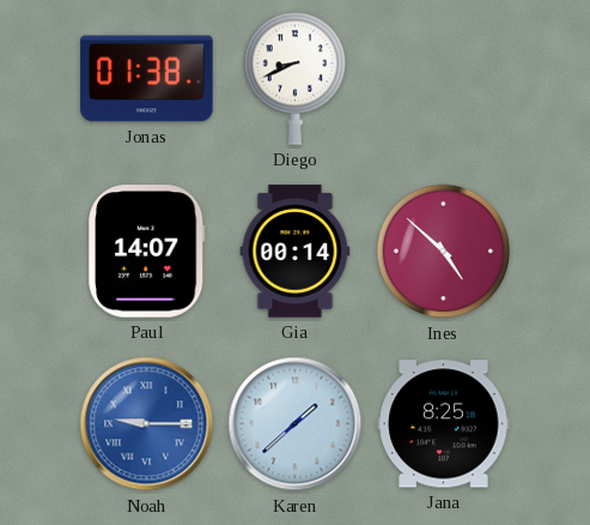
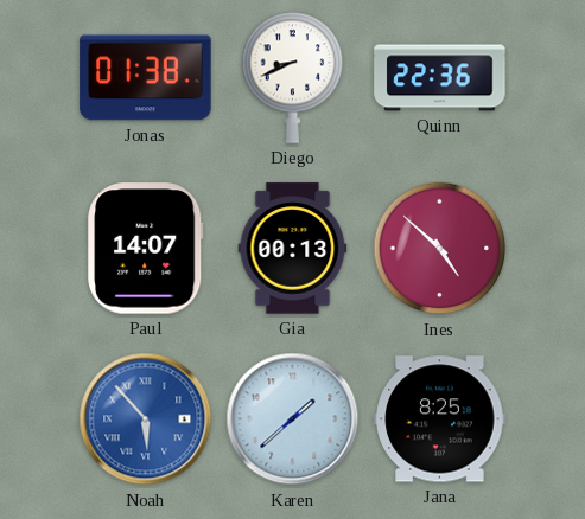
Quinn: none -> 22:36 (440, 78)
Gia: 00:14 -> 00:13 (293, 249)
Noah: 9:15 -> 5:53 (146, 419)
